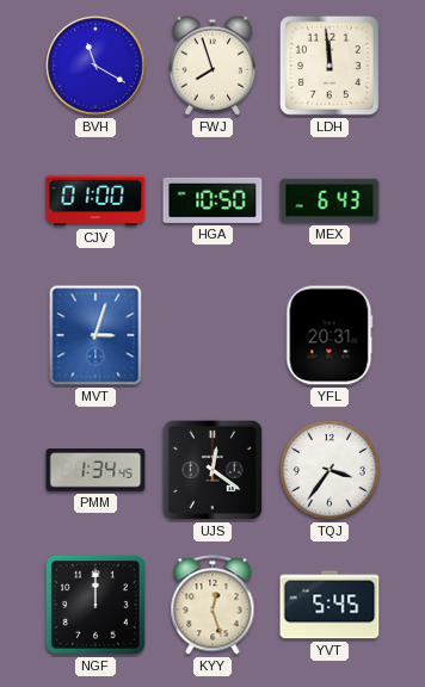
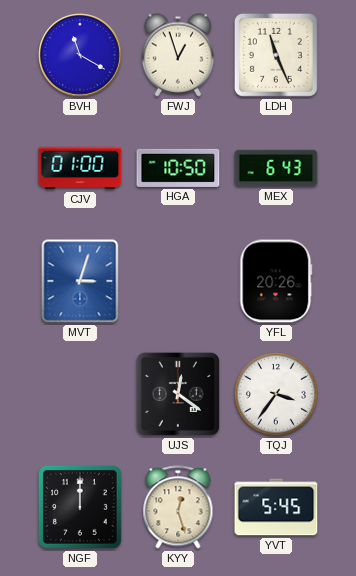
FWJ: 7:57 -> 12:57 (178, 55)
LDH: 11:59 -> 11:26 (277, 56)
YFL: 20:31 -> 20:26 (276, 281)
PMM: 1:34 -> none (96, 470)
